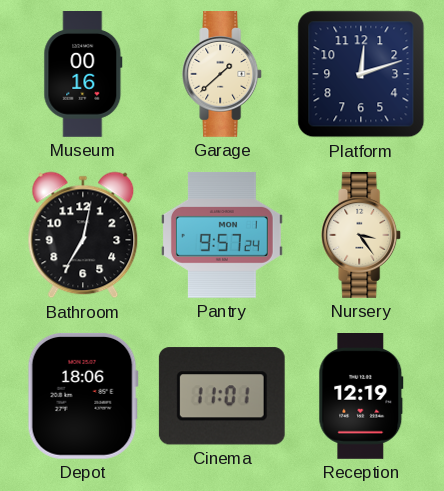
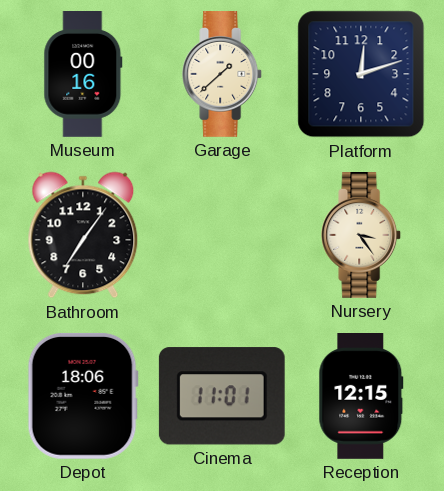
Bathroom: 7:02 -> 7:06 (83, 235)
Pantry: 9:57 -> none (222, 235)
Reception: 12:19 -> 12:15 (361, 397)
